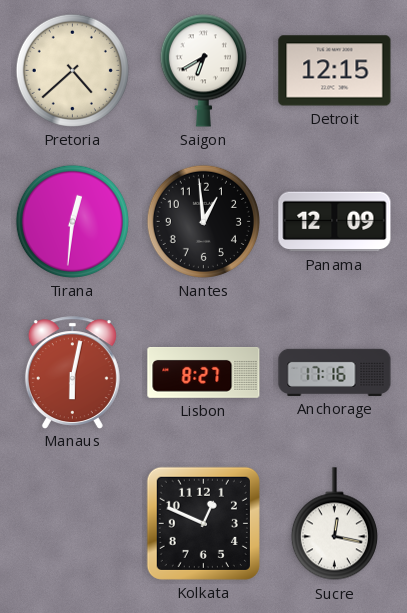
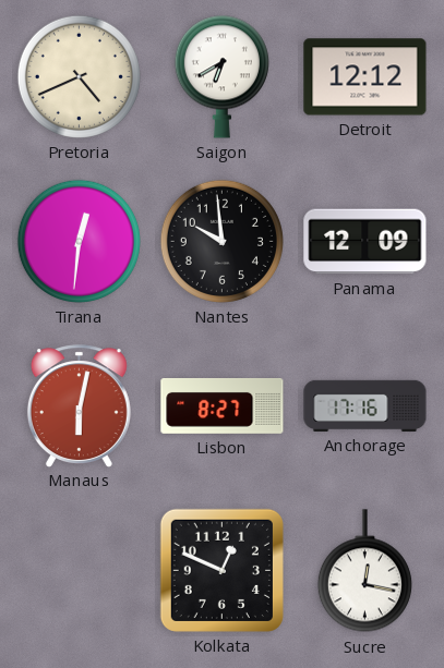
Pretoria: 4:38 -> 4:41 (79, 76)
Detroit: 12:15 -> 12:12 (365, 77)
Nantes: 12:59 -> 9:59 (221, 241)
